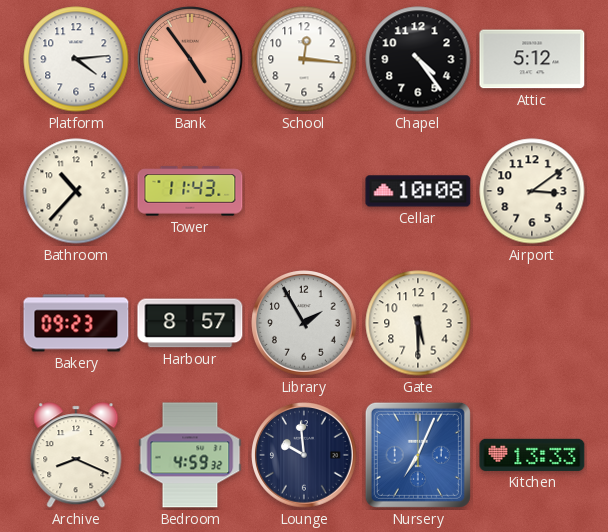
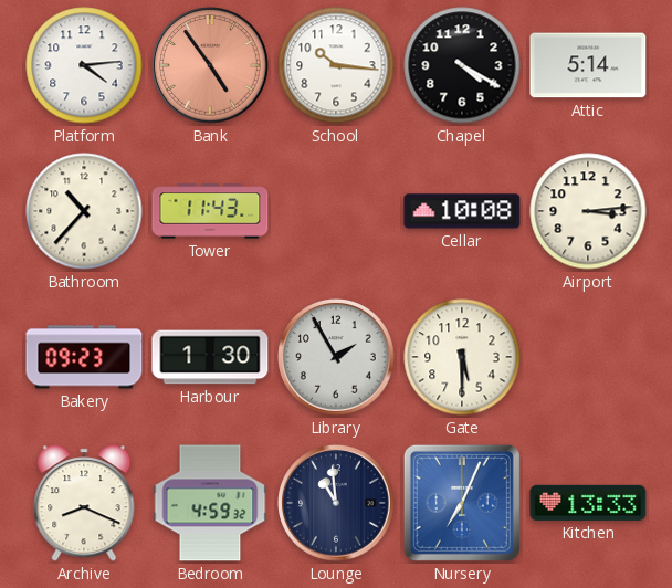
School: 12:16 -> 10:16 (336, 65)
Chapel: 4:24 -> 4:20 (462, 65)
Attic: 5:12 -> 5:14 (588, 65)
Airport: 3:09 -> 3:14 (588, 211)
Harbour: 8:57 -> 1:30 (210, 357)
Lounge: 9:59 -> 10:59 (336, 503)
